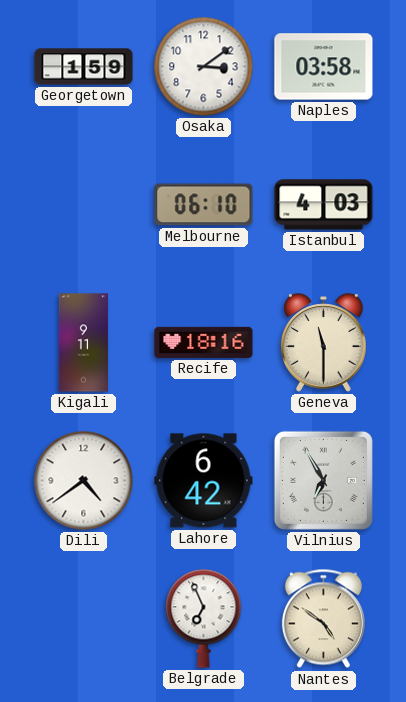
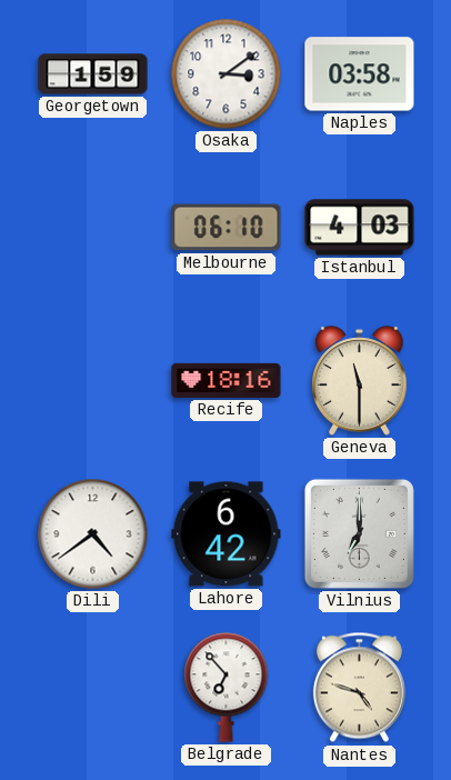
Kigali: 9:11 -> none (83, 343)
Vilnius: 6:55 -> 7:00 (359, 533)
Belgrade: 6:56 -> 6:53 (227, 688)
Nantes: 4:51 -> 4:48 (359, 688)
